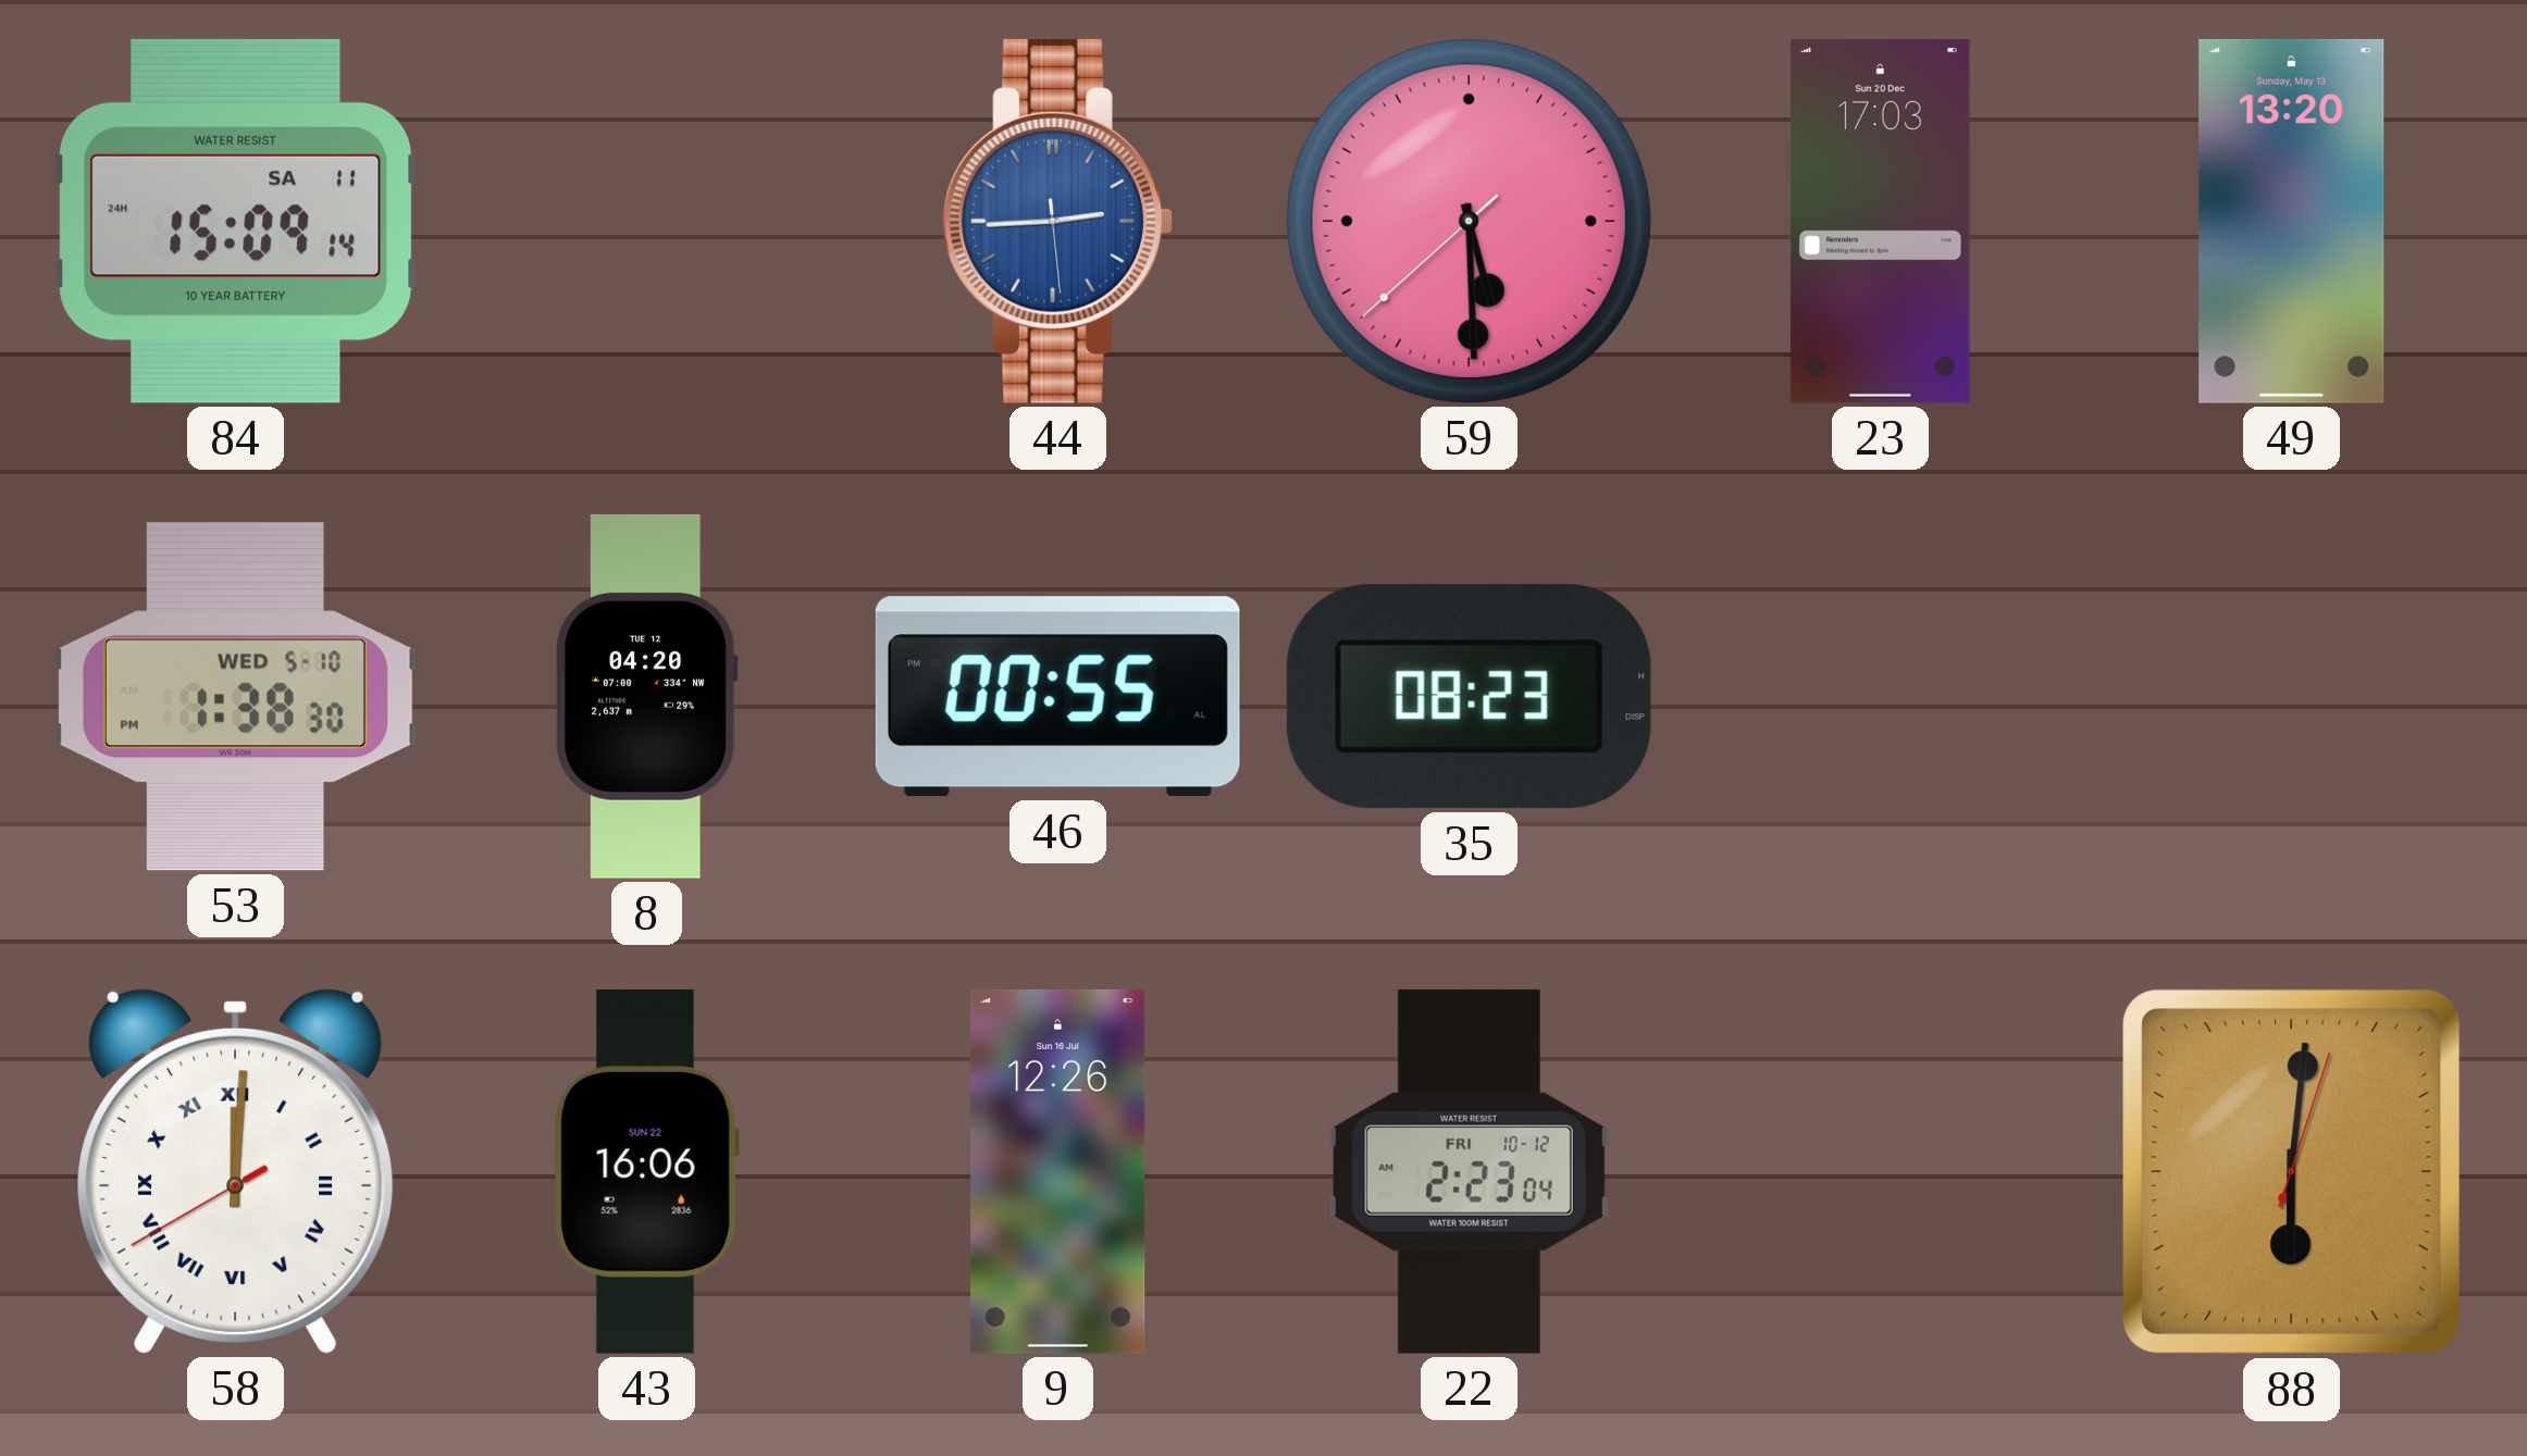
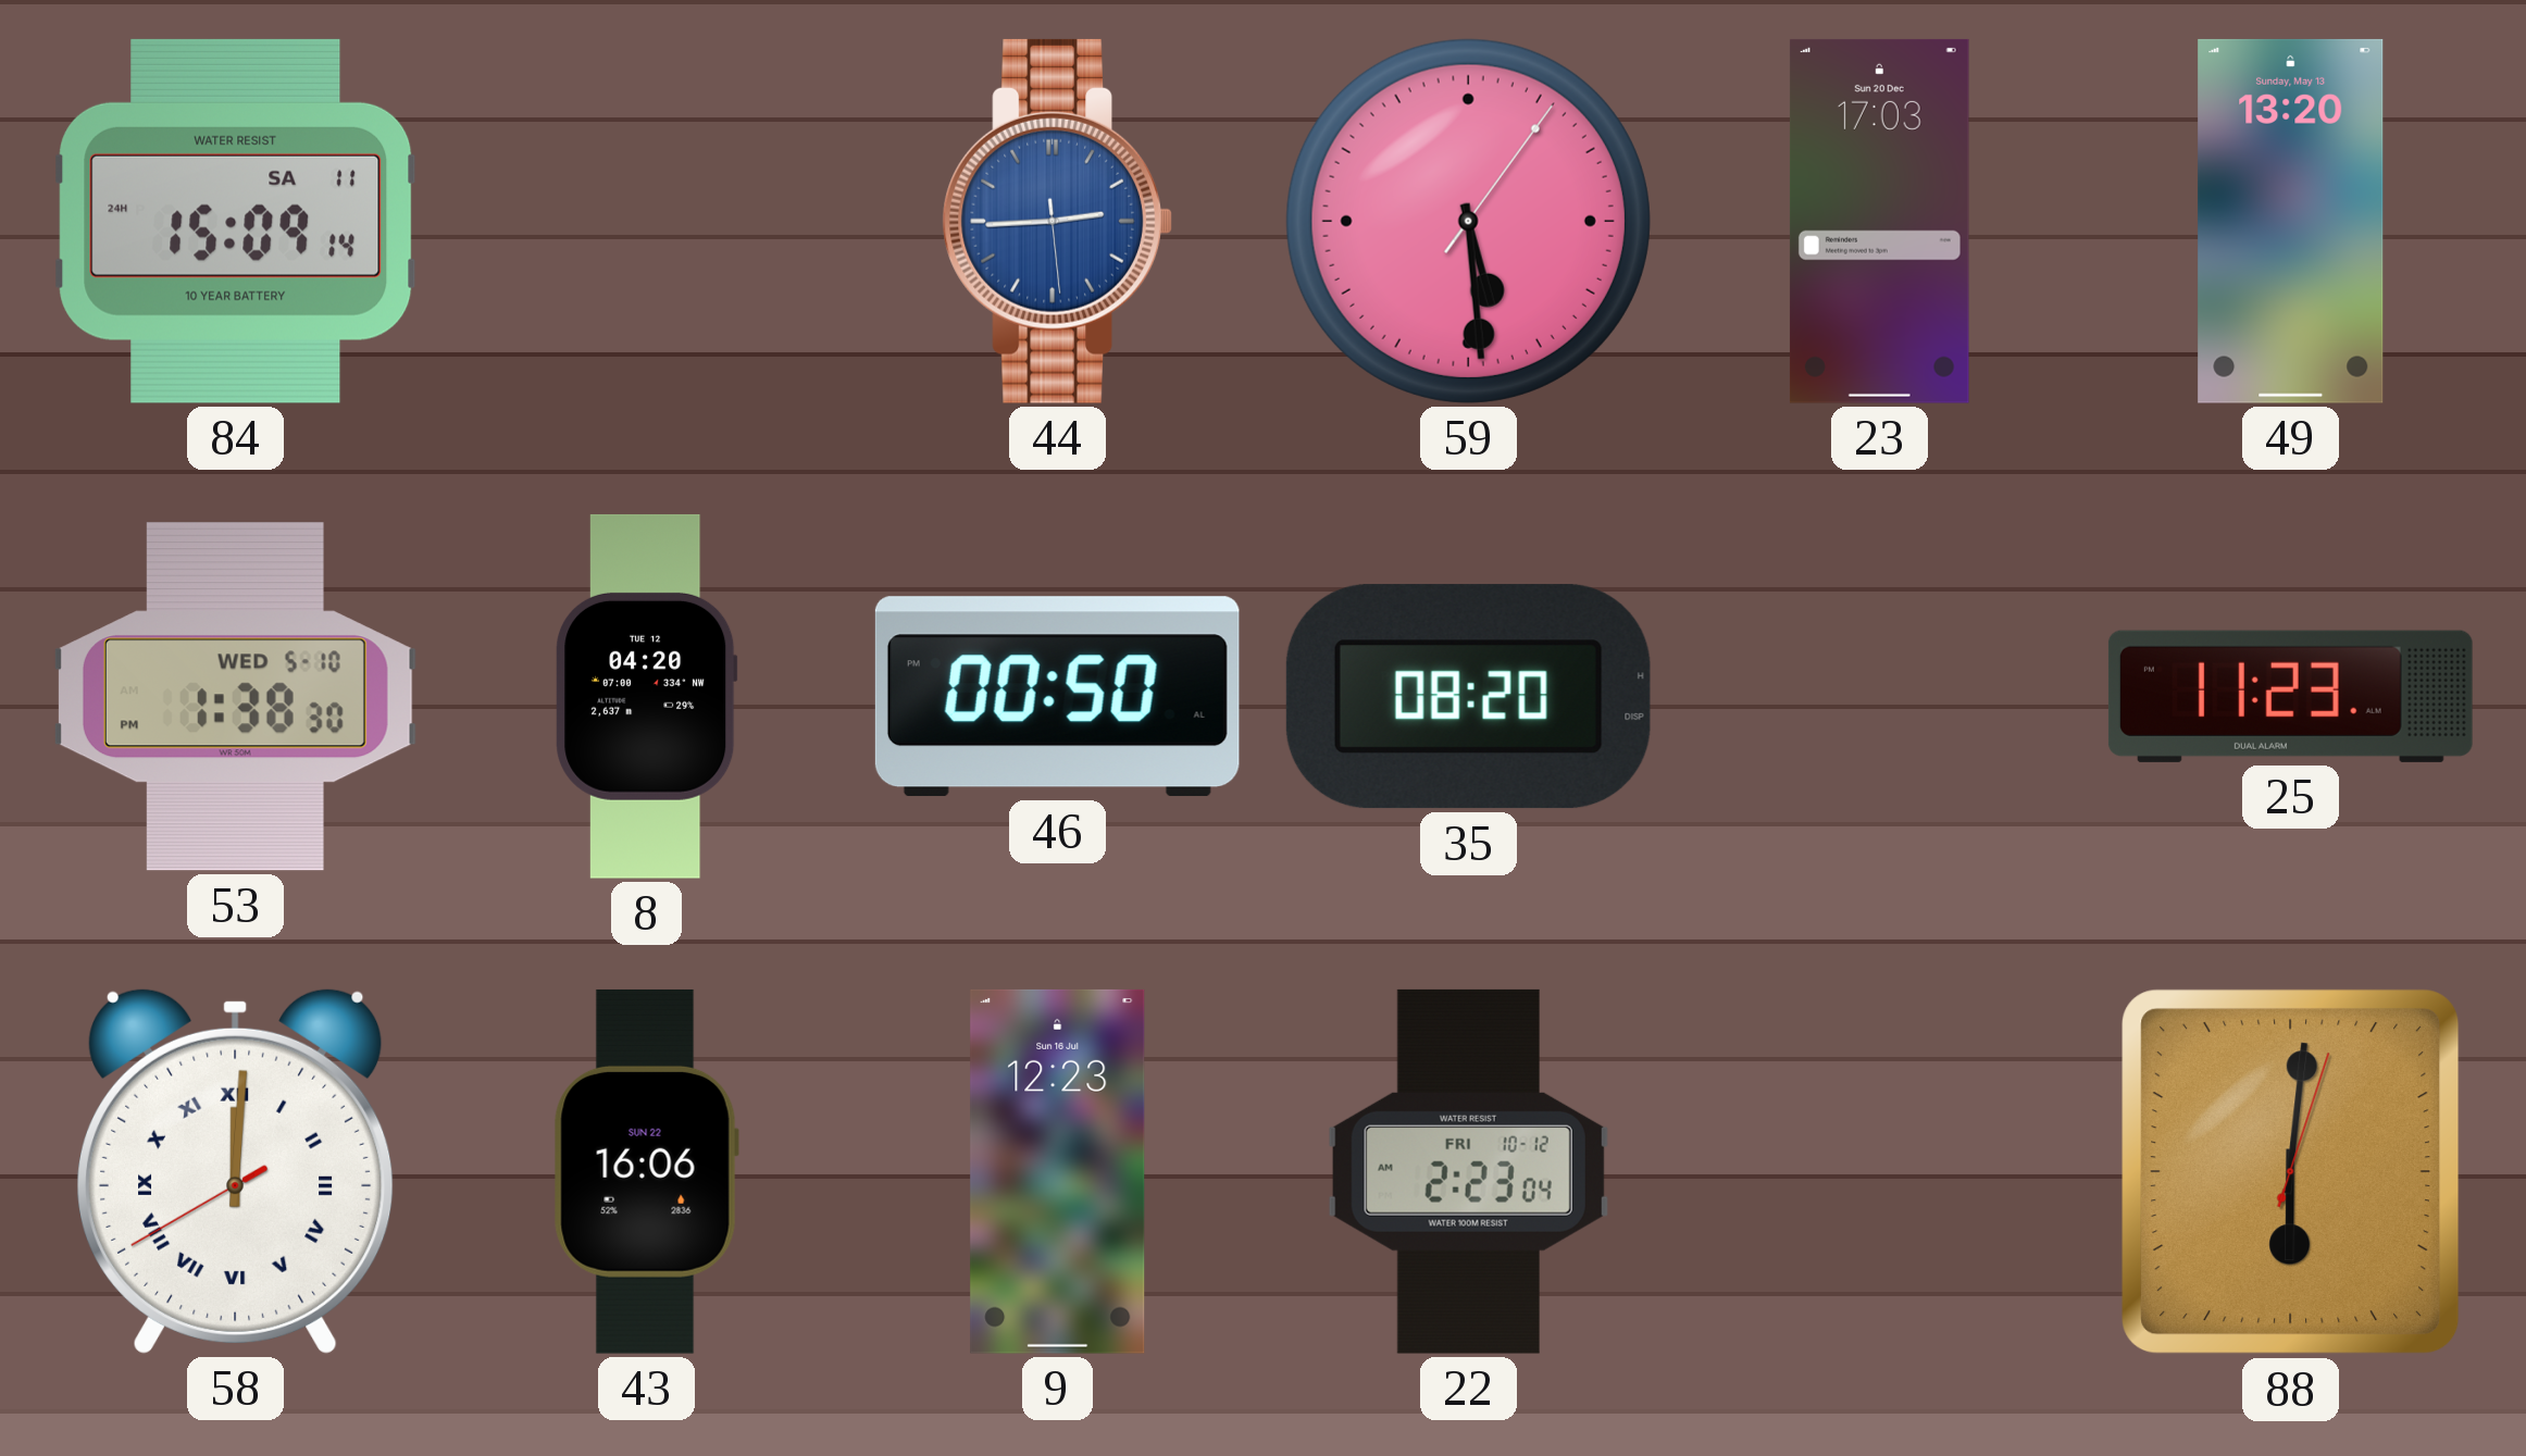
59: 5:29:38 -> 5:29:06 (1468, 221)
46: 00:55 -> 00:50 (1057, 697)
35: 08:23 -> 08:20 (1468, 697)
25: none -> 11:23 (2290, 696)
9: 12:26 -> 12:23 (1058, 1171)
